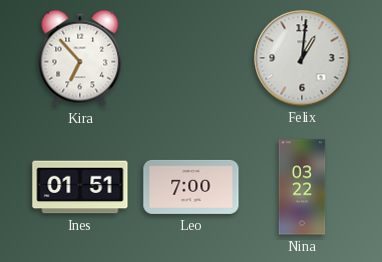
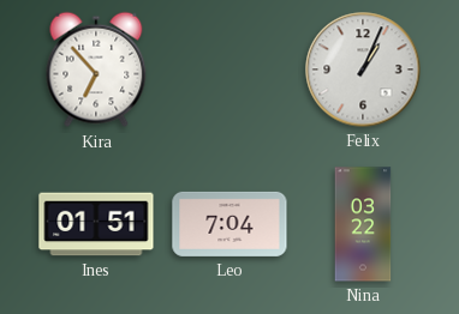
Felix: 1:01 -> 1:04 (363, 70)
Leo: 7:00 -> 7:04 (229, 224)
